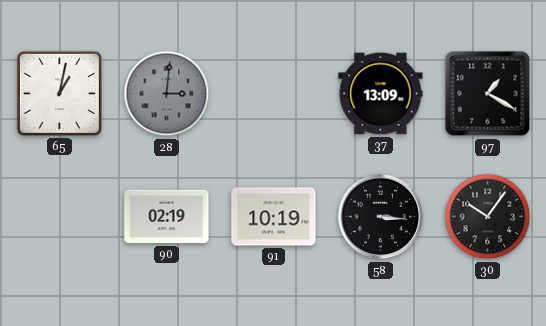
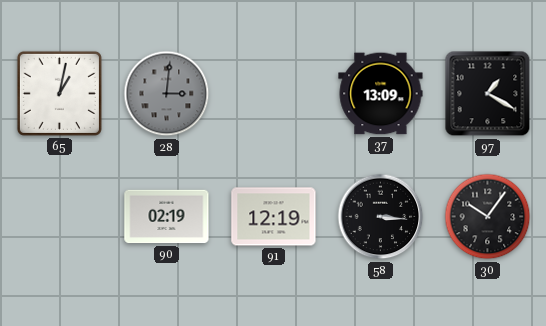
91: 10:19 -> 12:19 (274, 217)
